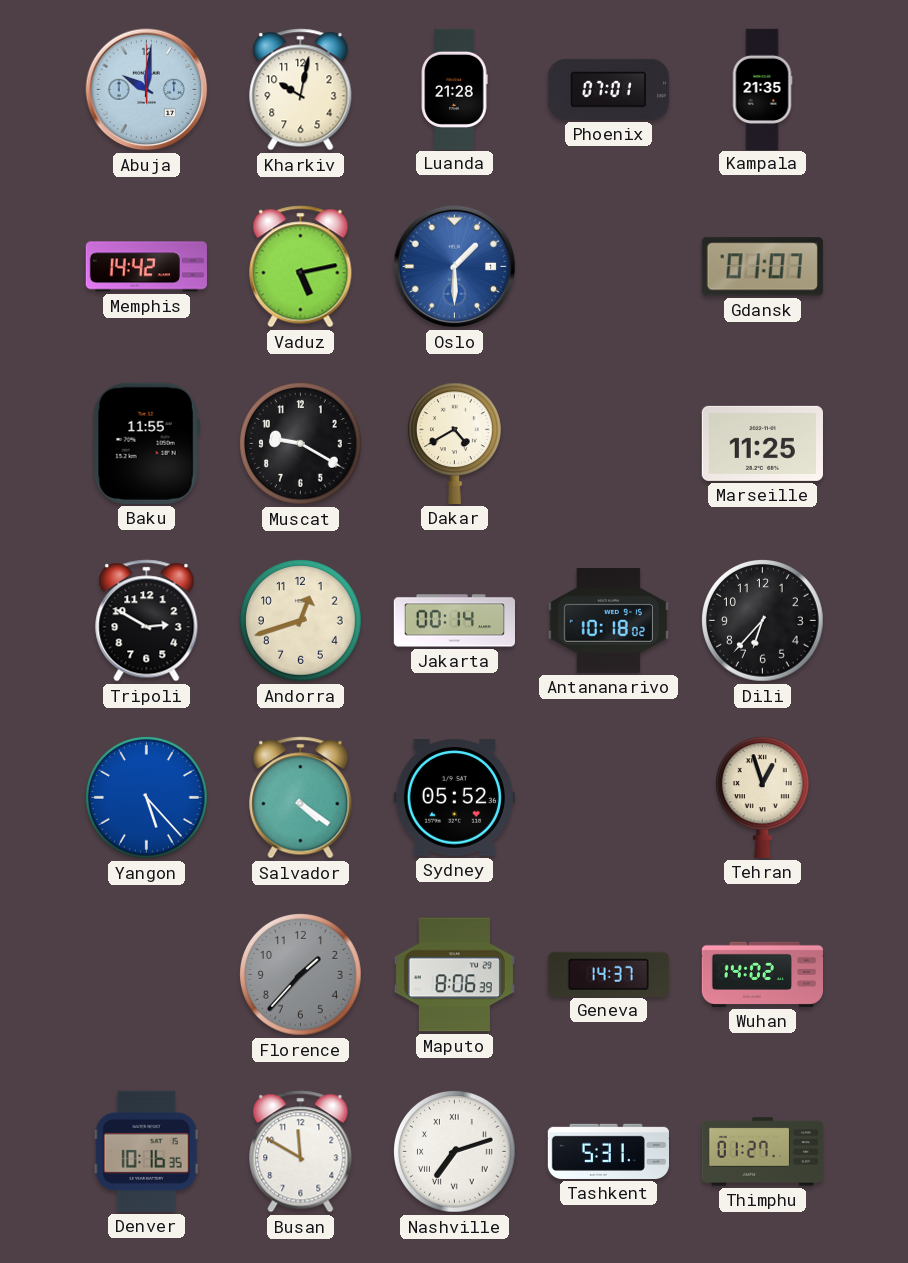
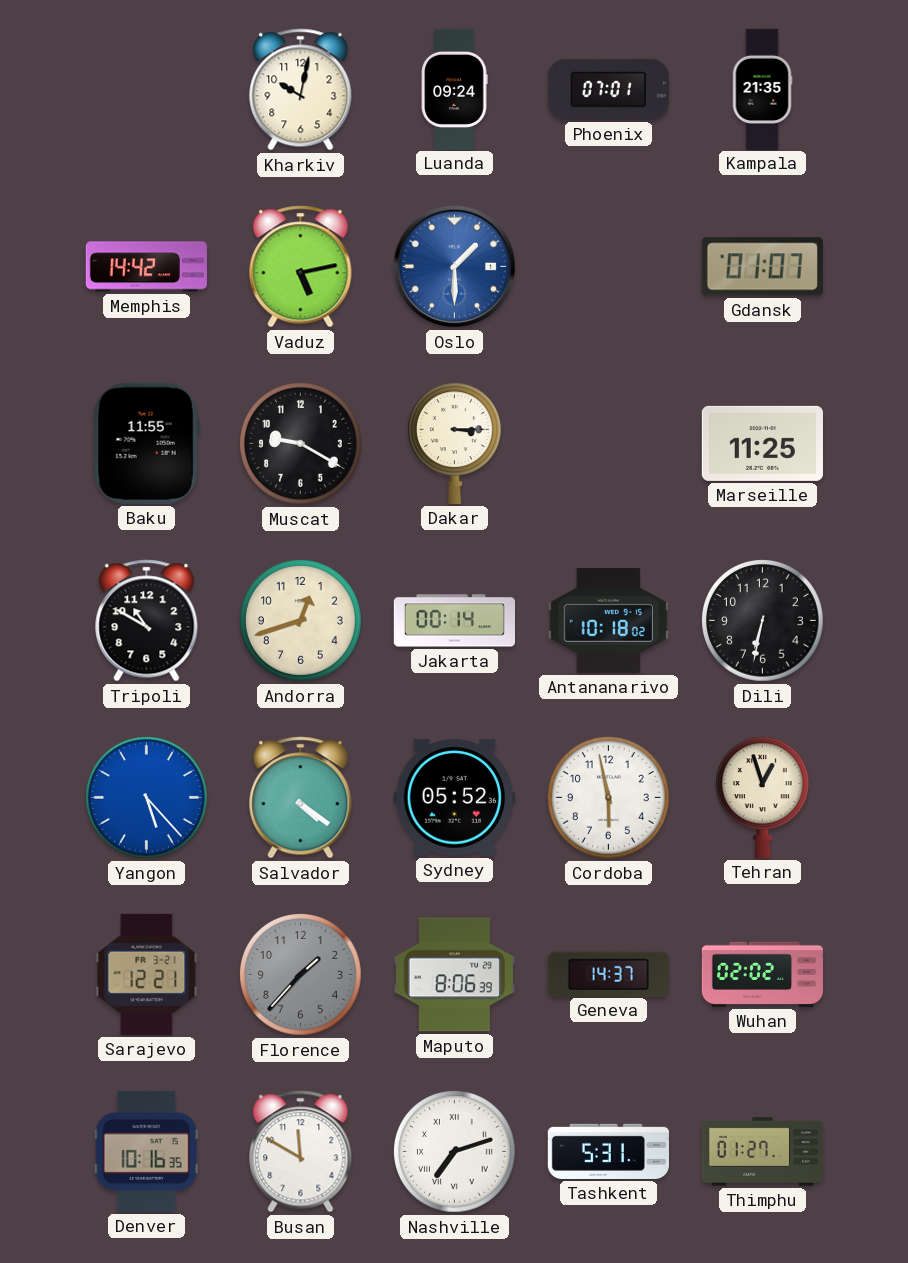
Abuja: 10:01 -> none (147, 90)
Luanda: 21:28 -> 09:24 (454, 89)
Dakar: 4:40 -> 3:15 (454, 443)
Tripoli: 2:50 -> 10:50 (147, 621)
Dili: 6:37 -> 6:32 (763, 621)
Cordoba: none -> 5:58 (609, 798)
Sarajevo: none -> 12:21 (147, 974)
Wuhan: 14:02 -> 02:02 (762, 974)
